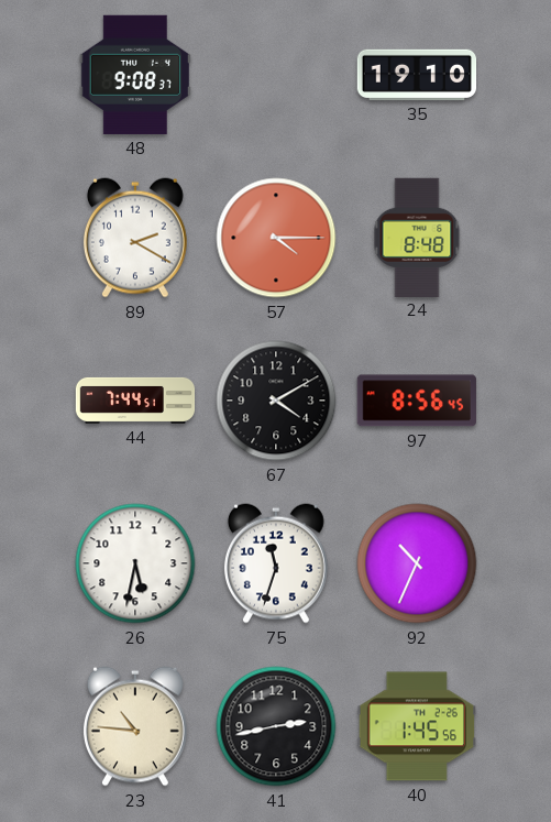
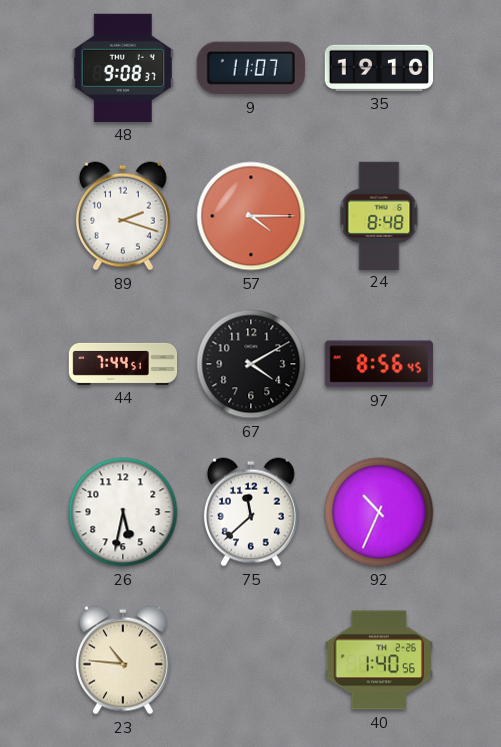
9: none -> 11:07 (251, 68)
89: 2:20 -> 2:18 (123, 216)
75: 11:33 -> 11:38 (251, 512)
41: 2:43 -> none (276, 726)
40: 1:45 -> 1:40 (378, 660)
